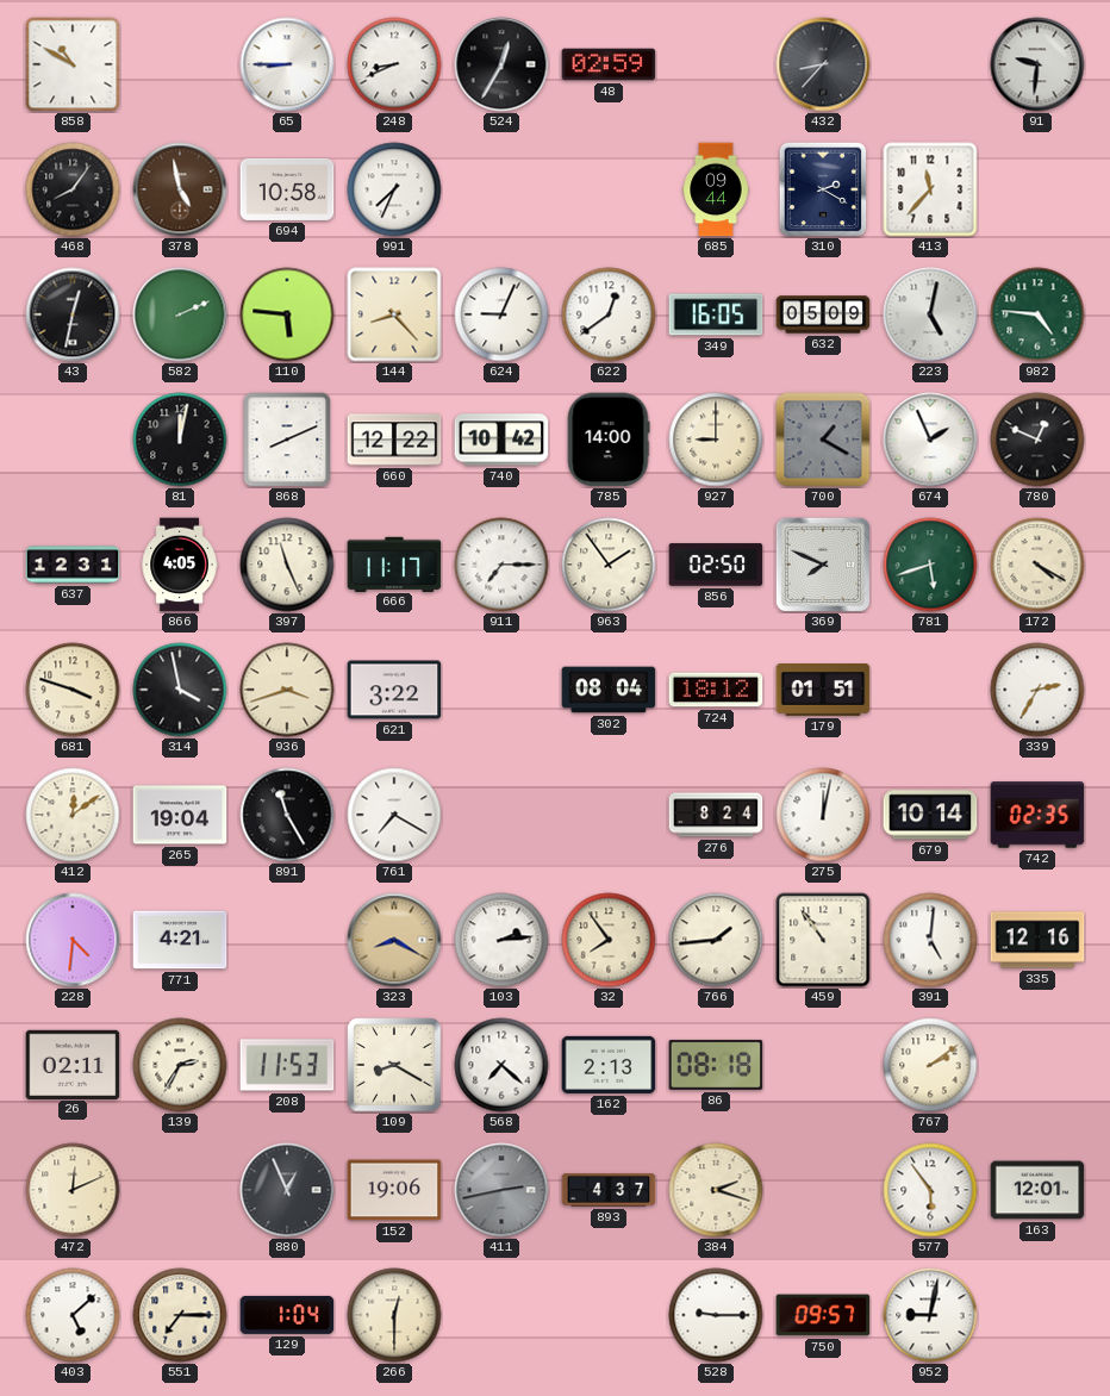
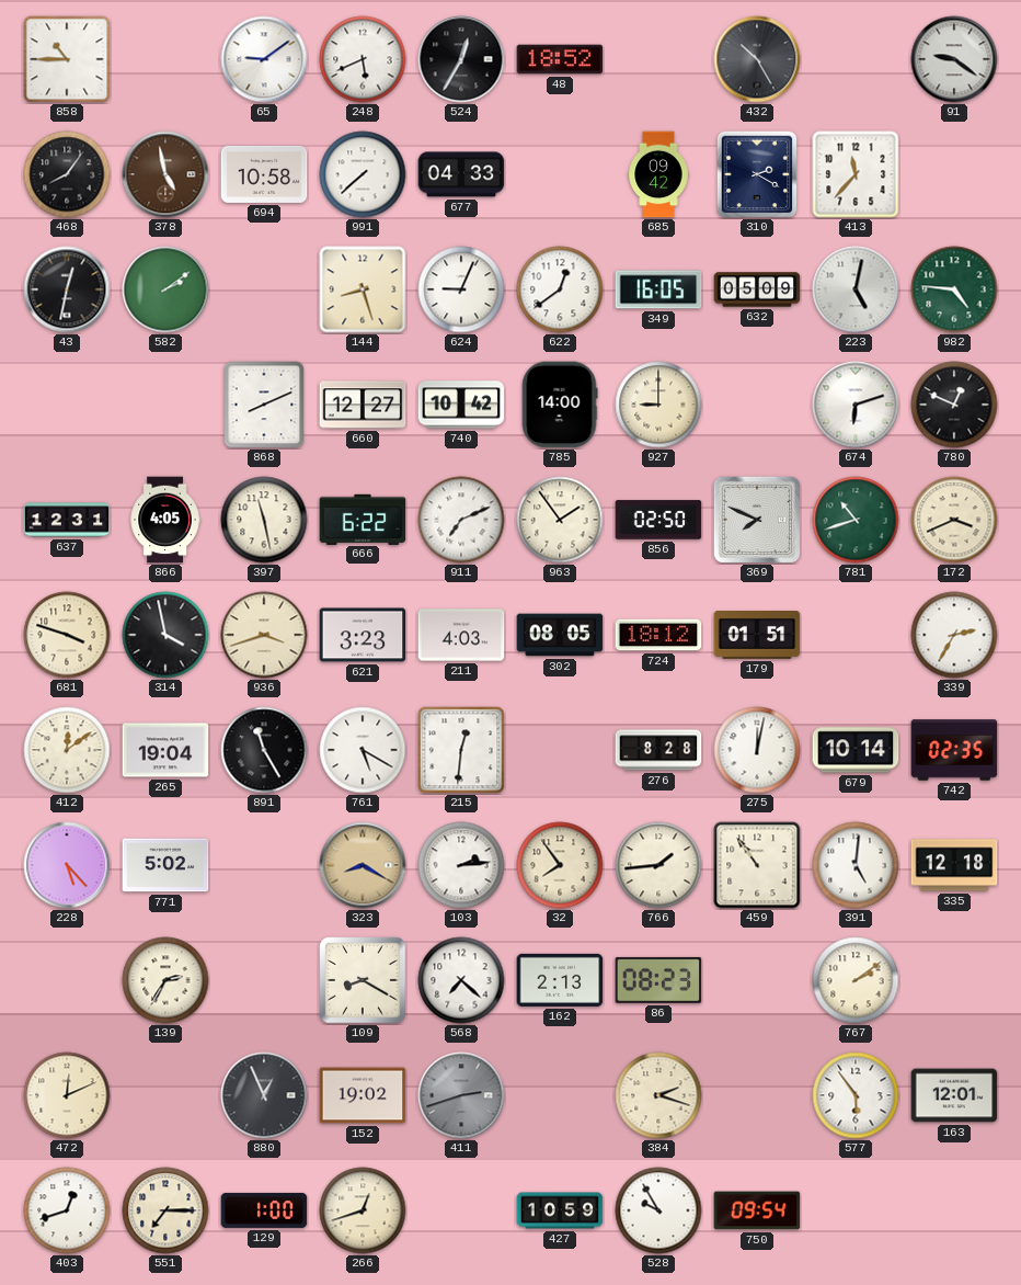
858: 10:50 -> 10:45 (67, 59)
65: 8:45 -> 9:09 (264, 59)
248: 8:41 -> 5:41 (363, 59)
48: 02:59 -> 18:52 (560, 59)
432: 8:37 -> 10:25 (757, 59)
91: 9:31 -> 9:21 (954, 59)
991: 7:34 -> 7:38 (363, 174)
677: none -> 04:33 (461, 174)
685: 09:44 -> 09:42 (658, 174)
582: 2:11 -> 2:09 (165, 289)
110: 5:46 -> none (287, 314)
144: 8:23 -> 8:27 (363, 289)
81: 12:02 -> none (180, 440)
660: 12:22 -> 12:27 (363, 405)
700: 1:20 -> none (823, 440)
674: 1:56 -> 6:12 (856, 405)
397: 11:26 -> 11:28 (264, 520)
666: 11:17 -> 6:22 (363, 519)
911: 7:15 -> 7:11 (461, 520)
781: 5:42 -> 10:42 (856, 520)
172: 4:20 -> 3:41 (954, 520)
621: 3:22 -> 3:23 (363, 635)
211: none -> 4:03 (461, 635)
302: 08:04 -> 08:05 (560, 635)
761: 7:20 -> 5:20 (363, 750)
215: none -> 12:31 (461, 750)
276: 8:24 -> 8:28 (658, 750)
228: 4:31 -> 5:23 (67, 865)
771: 4:21 -> 5:02 (165, 865)
335: 12:16 -> 12:18 (954, 865)
26: 02:11 -> none (73, 1064)
208: 11:53 -> none (287, 1065)
86: 08:18 -> 08:23 (658, 980)
152: 19:06 -> 19:02 (363, 1095)
411: 2:43 -> 2:42 (461, 1095)
893: 4:37 -> none (609, 1190)
403: 5:08 -> 12:42 (67, 1210)
129: 1:04 -> 1:00 (264, 1210)
266: 12:30 -> 12:42 (363, 1210)
427: none -> 10:59 (560, 1210)
528: 9:15 -> 9:55 (658, 1210)
750: 09:57 -> 09:54 (757, 1210)
952: 9:02 -> none (930, 1315)
